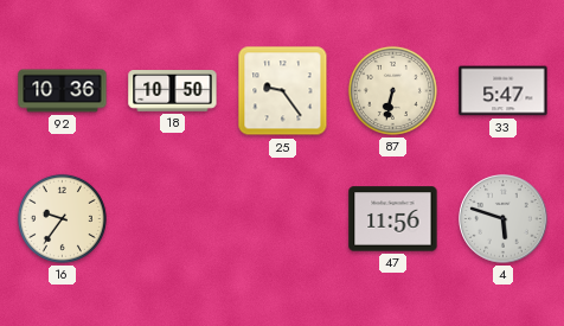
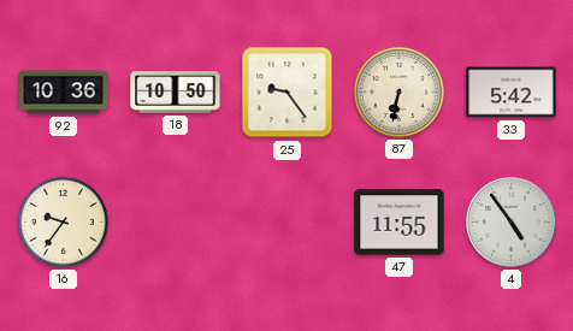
33: 5:47 -> 5:42 (512, 93)
47: 11:56 -> 11:55 (400, 223)
4: 5:48 -> 4:54 (512, 223)
